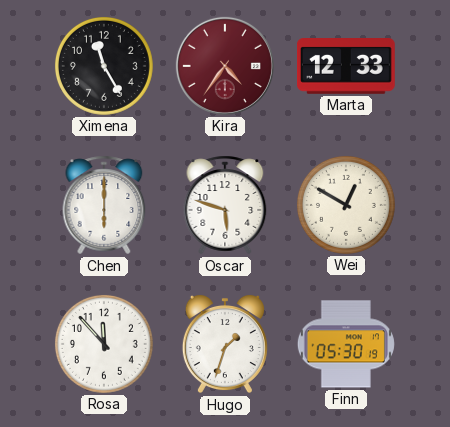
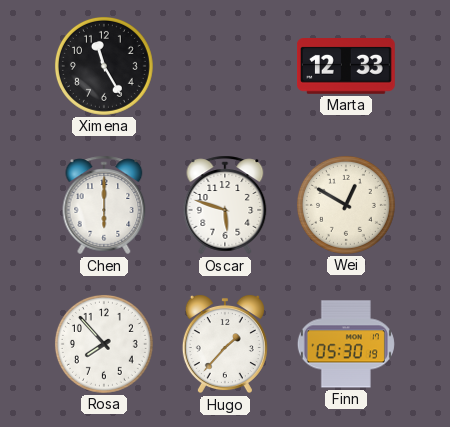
Kira: 4:36 -> none (225, 66)
Rosa: 11:53 -> 7:53 (104, 344)
Hugo: 1:33 -> 1:37 (225, 344)
